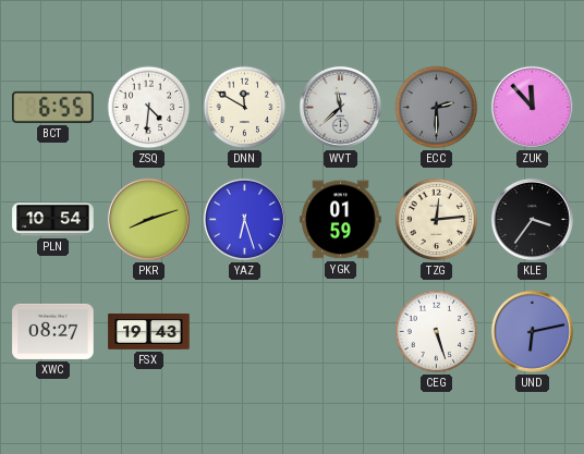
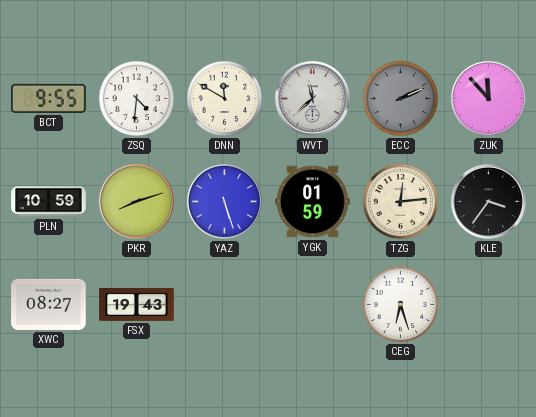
BCT: 6:55 -> 9:55 (49, 98)
ECC: 2:30 -> 2:11 (401, 99)
PLN: 10:54 -> 10:59 (49, 202)
YAZ: 6:27 -> 5:27 (224, 201)
CEG: 5:27 -> 6:27 (401, 305)
UND: 6:13 -> none (532, 331)
